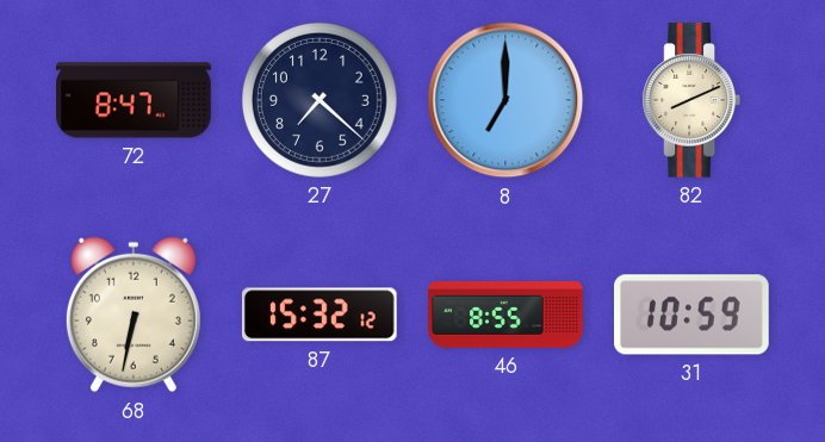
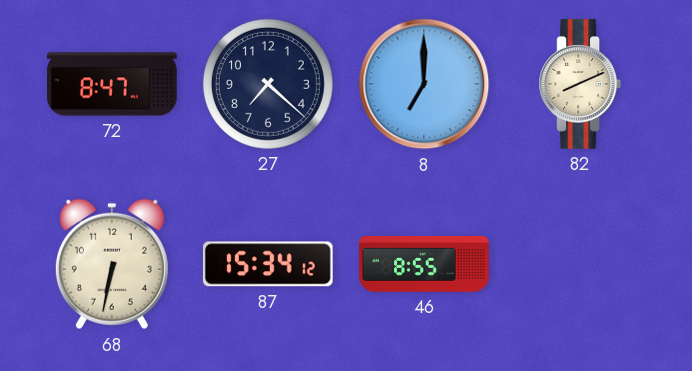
87: 15:32 -> 15:34 (268, 264)
31: 10:59 -> none (693, 315)
